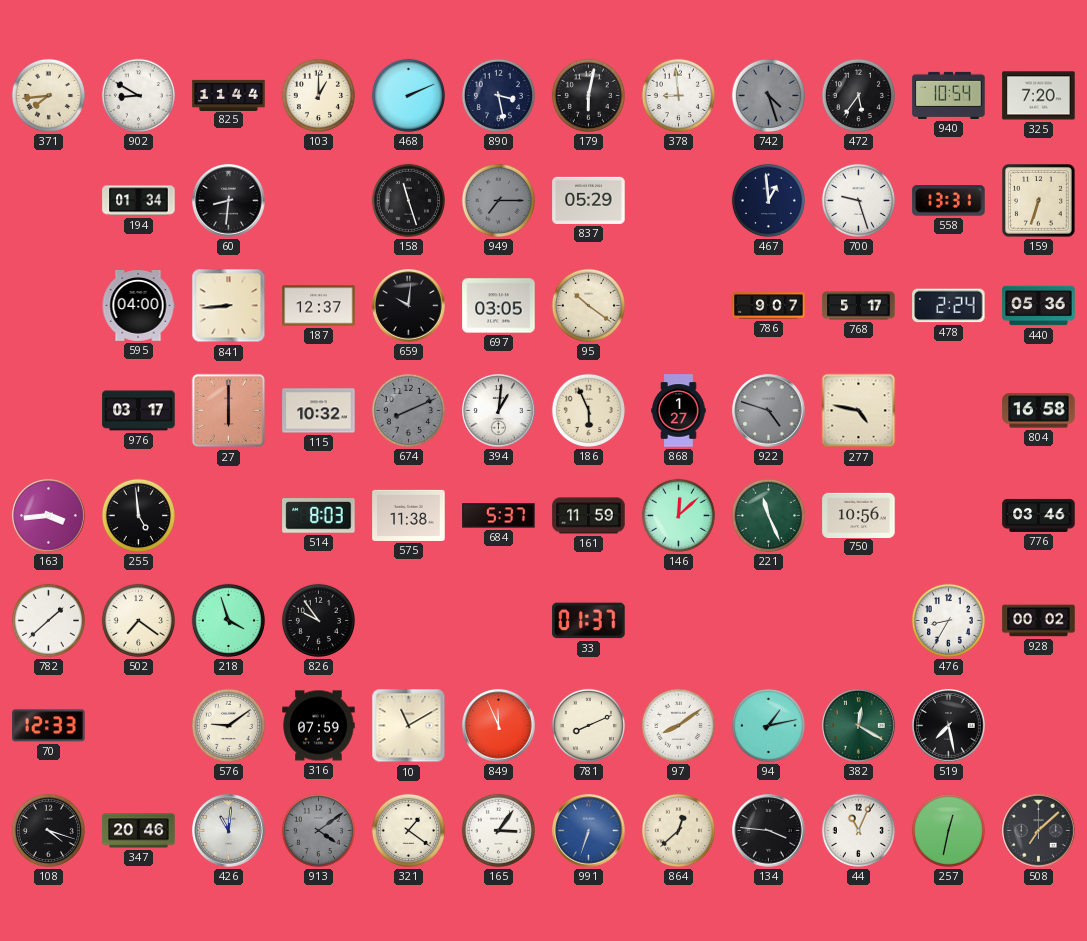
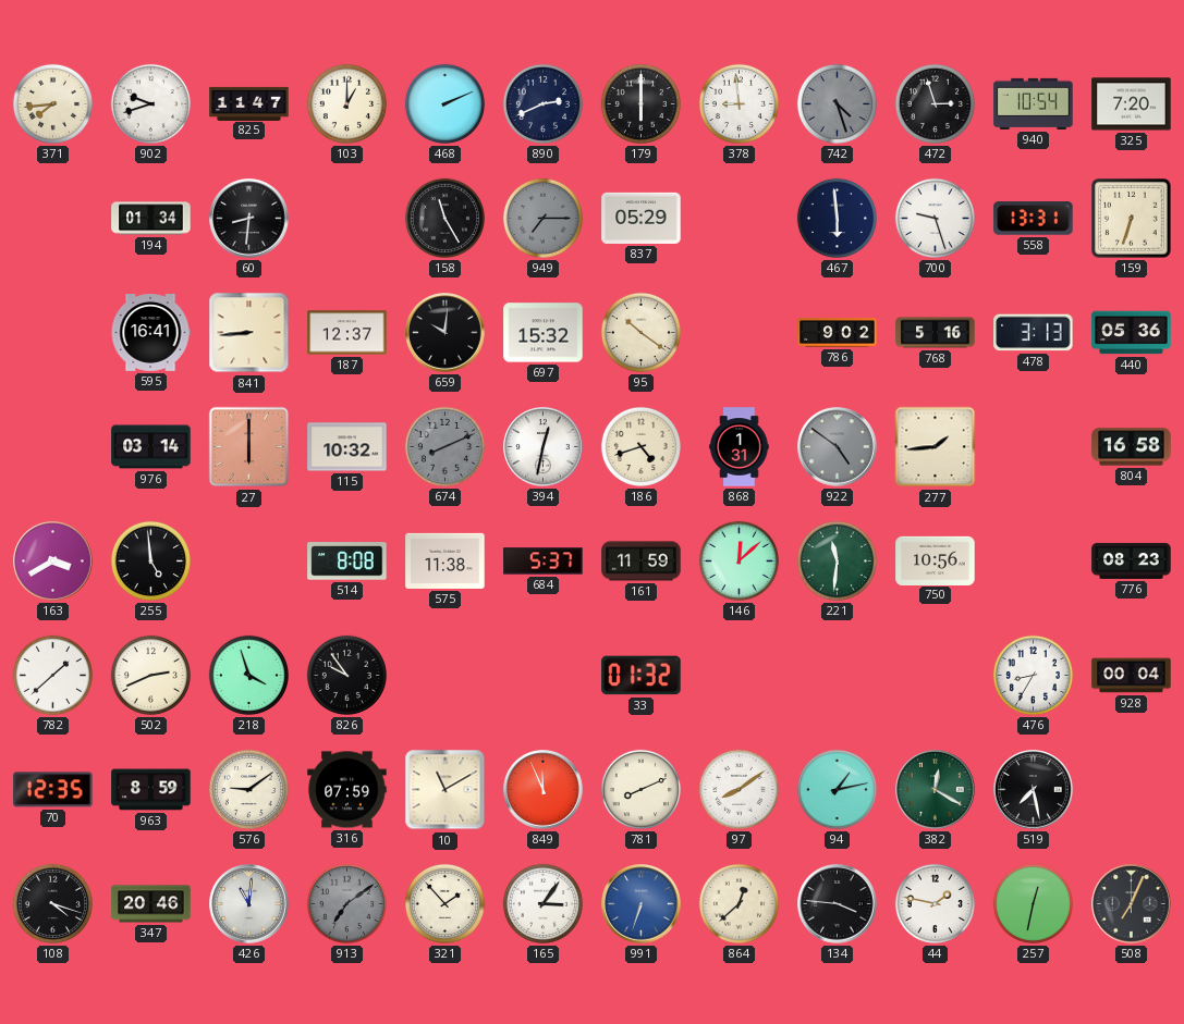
902: 8:50 -> 9:42 (150, 103)
825: 11:44 -> 11:47 (249, 103)
890: 3:28 -> 2:41 (542, 103)
179: 6:02 -> 6:00 (640, 103)
472: 5:36 -> 2:57 (935, 103)
158: 11:27 -> 11:25 (444, 218)
467: 12:59 -> 5:59 (837, 218)
595: 04:00 -> 16:41 (150, 333)
697: 03:05 -> 15:32 (544, 333)
786: 9:07 -> 9:02 (838, 333)
768: 5:17 -> 5:16 (936, 333)
478: 2:24 -> 3:13 (1034, 333)
976: 03:17 -> 03:14 (151, 447)
394: 1:01 -> 12:32 (544, 447)
186: 5:56 -> 4:42 (640, 446)
868: 1:27 -> 1:31 (740, 447)
922: 4:48 -> 4:51 (838, 447)
277: 4:47 -> 1:44 (936, 447)
163: 3:44 -> 3:40 (53, 562)
514: 8:03 -> 8:08 (347, 562)
221: 11:26 -> 11:31 (837, 560)
776: 03:46 -> 08:23 (1132, 560)
502: 7:21 -> 2:41 (150, 675)
33: 01:37 -> 01:32 (642, 676)
928: 00:02 -> 00:04 (1132, 676)
70: 12:33 -> 12:35 (53, 790)
963: none -> 8:59 (151, 790)
913: 4:09 -> 7:09 (346, 903)
321: 1:21 -> 1:53 (444, 903)
44: 11:04 -> 1:47 (935, 903)
508: 7:08 -> 7:04 (1132, 904)
